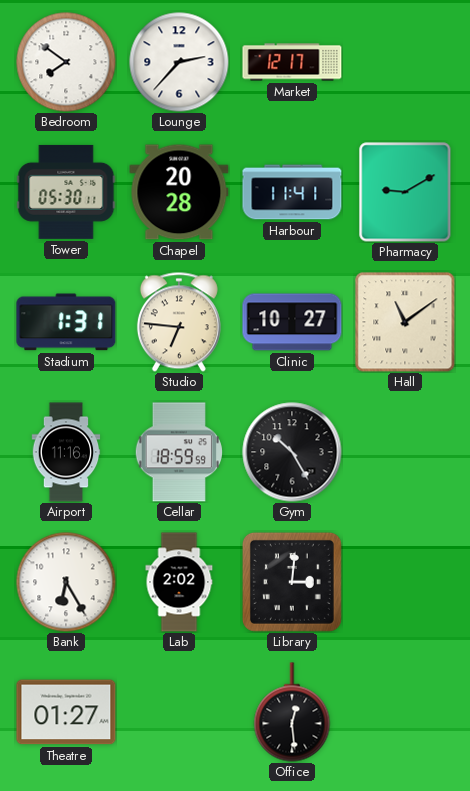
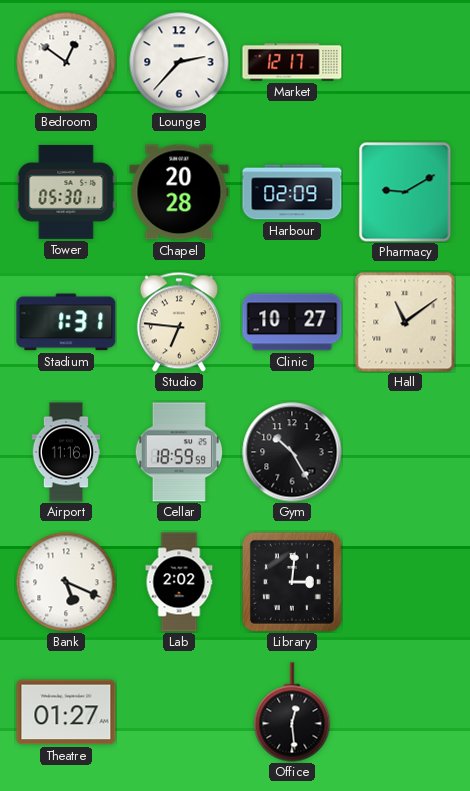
Bedroom: 7:51 -> 12:51 (66, 62)
Harbour: 11:41 -> 02:09 (292, 192)
Bank: 6:25 -> 5:19 (66, 582)
